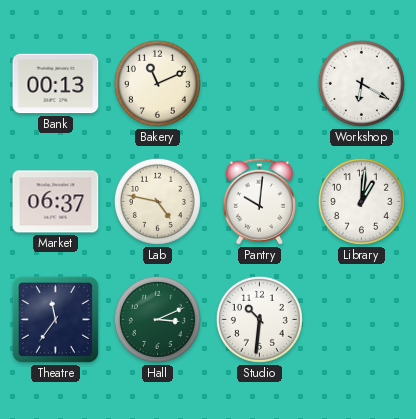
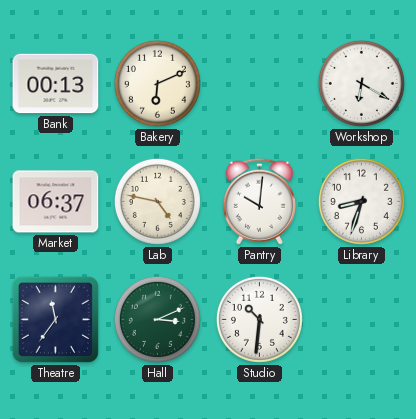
Bakery: 11:11 -> 6:11 (157, 83)
Library: 1:01 -> 8:33 (361, 201)
